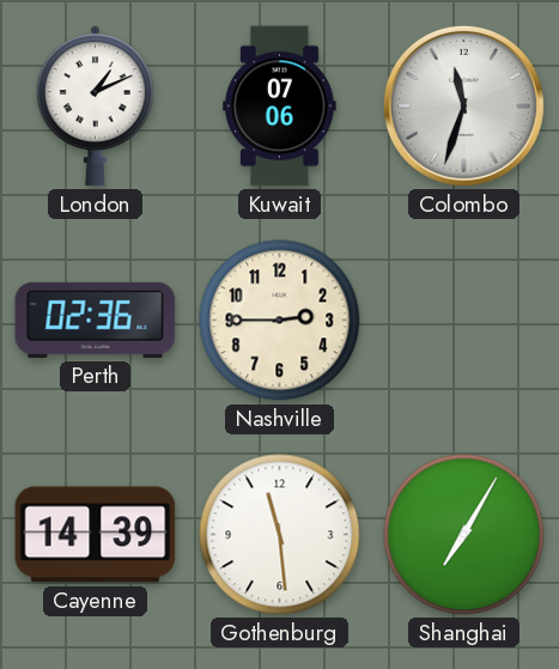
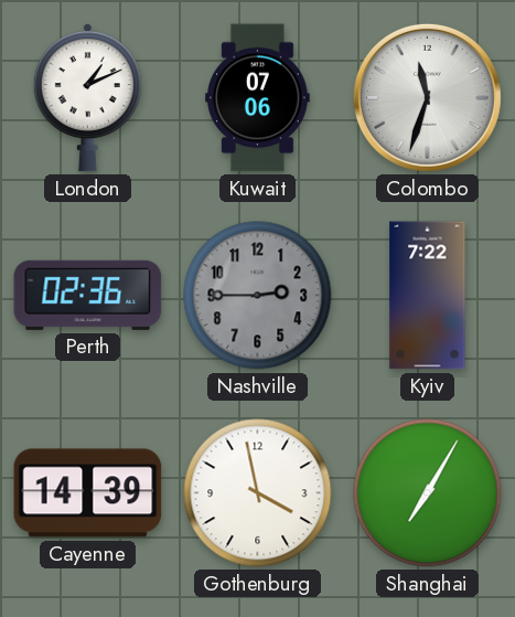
Nashville dial: cream -> grey (258, 296)
Kyiv: none -> 7:22 (428, 296)
Gothenburg: 11:29 -> 3:58 (258, 493)
